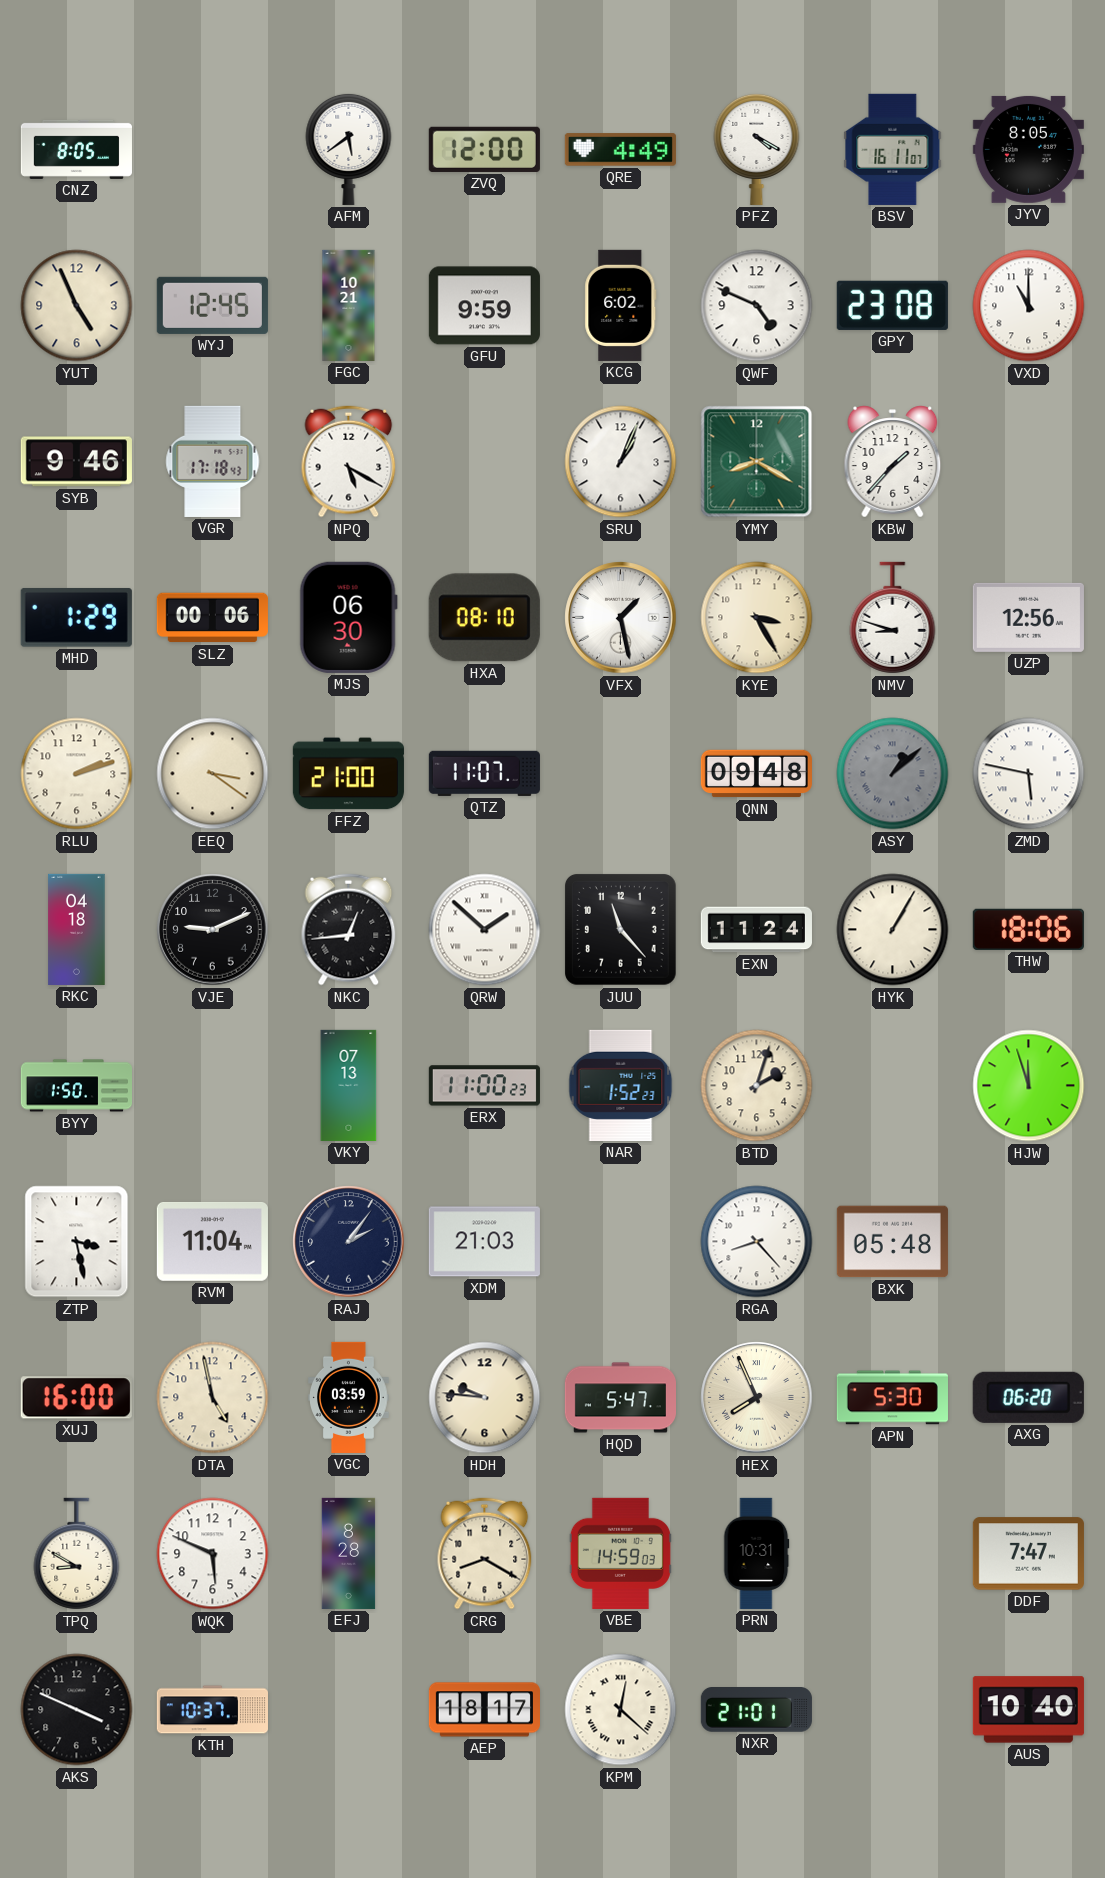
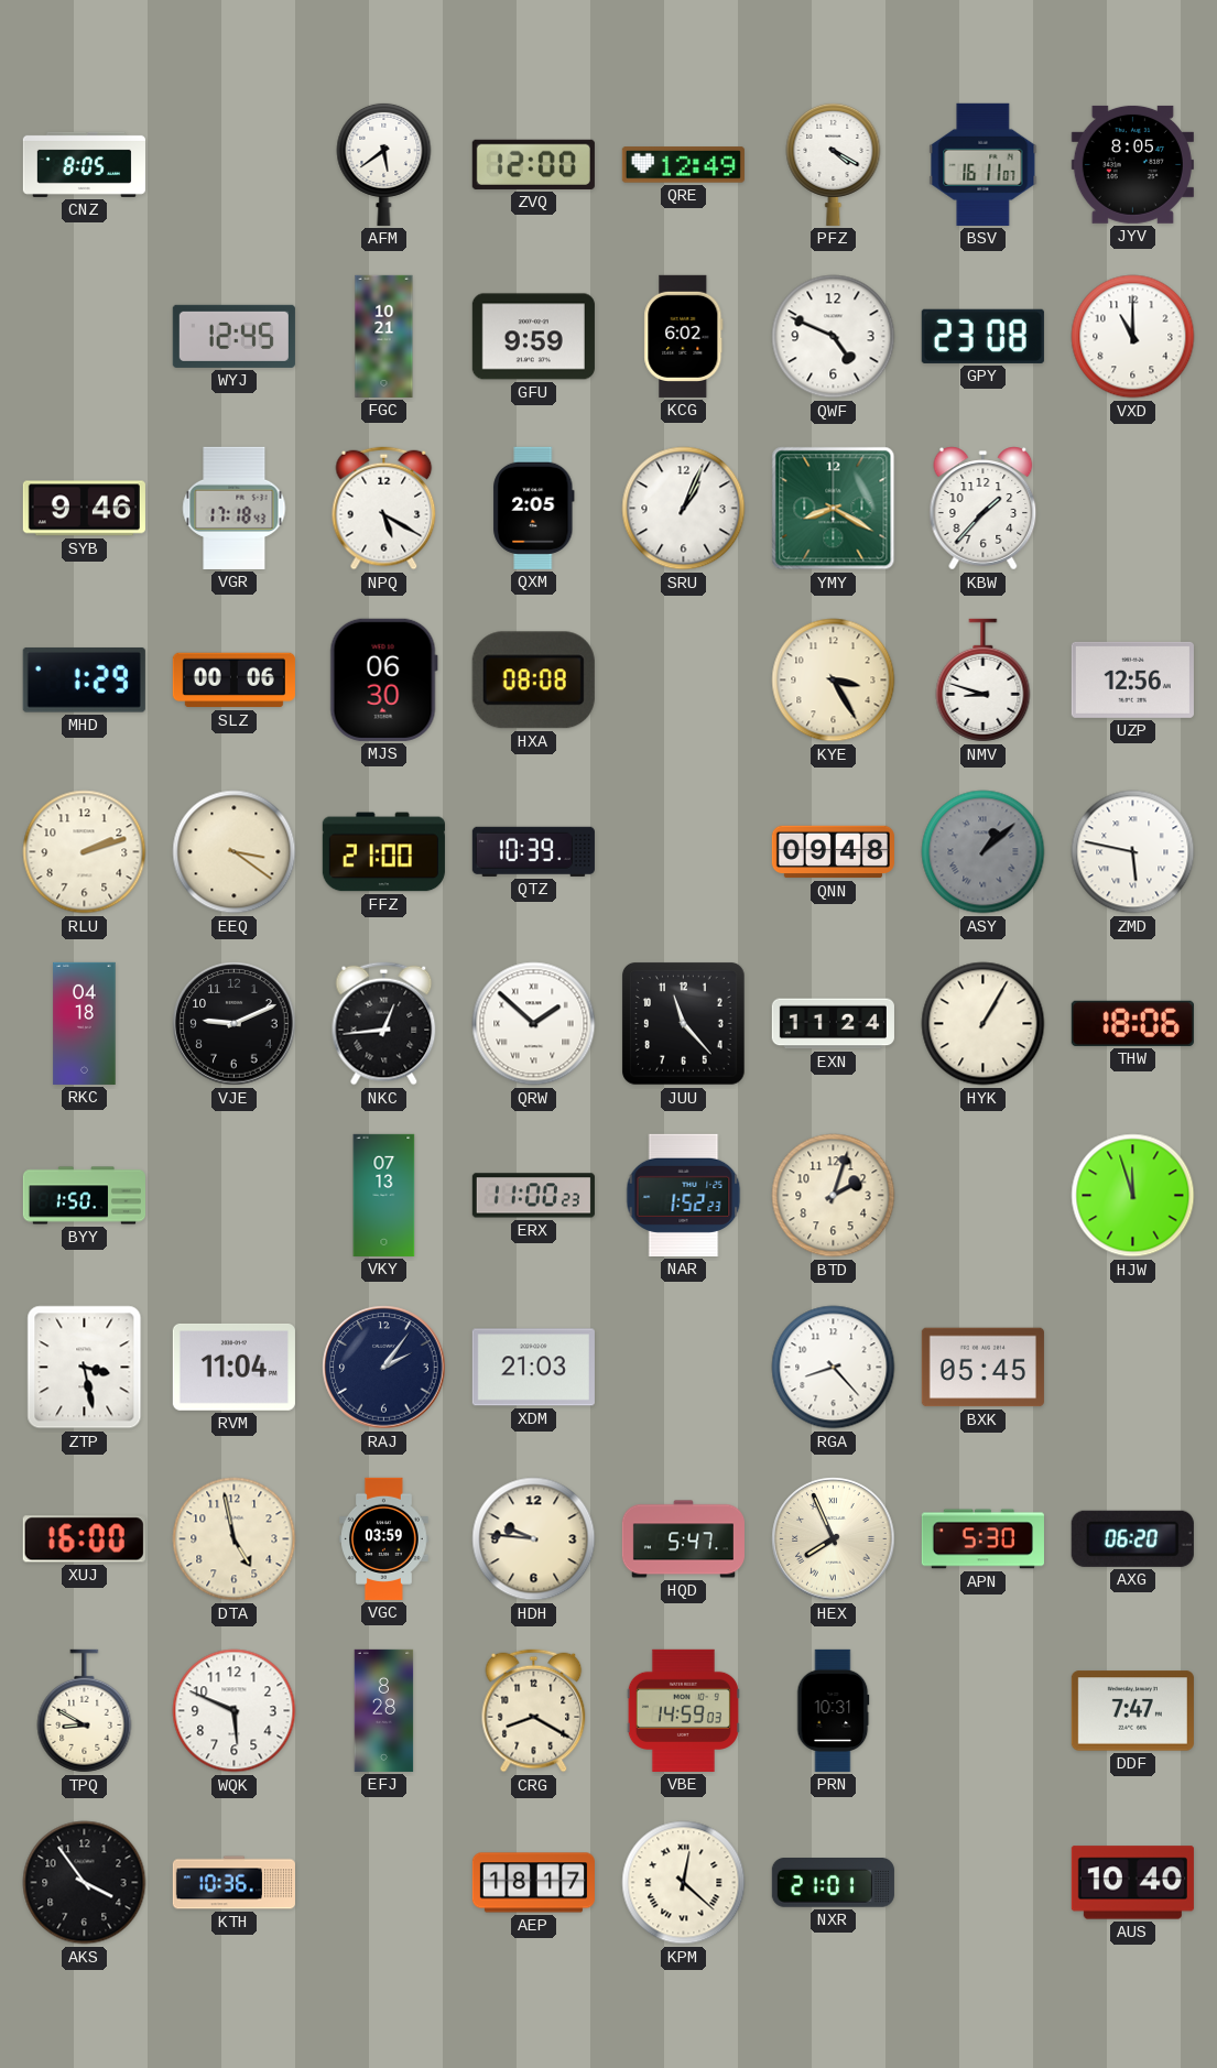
QRE: 4:49 -> 12:49 (683, 165)
YUT: 4:56 -> none (77, 306)
QXM: none -> 2:05 (534, 508)
HXA: 08:10 -> 08:08 (533, 681)
VFX: 1:28 -> none (621, 618)
QTZ: 11:07 -> 10:39 (533, 851)
BXK: 05:48 -> 05:45 (982, 1368)
AKS: 3:49 -> 3:54 (85, 1883)
KTH: 10:37 -> 10:36 (233, 1883)
